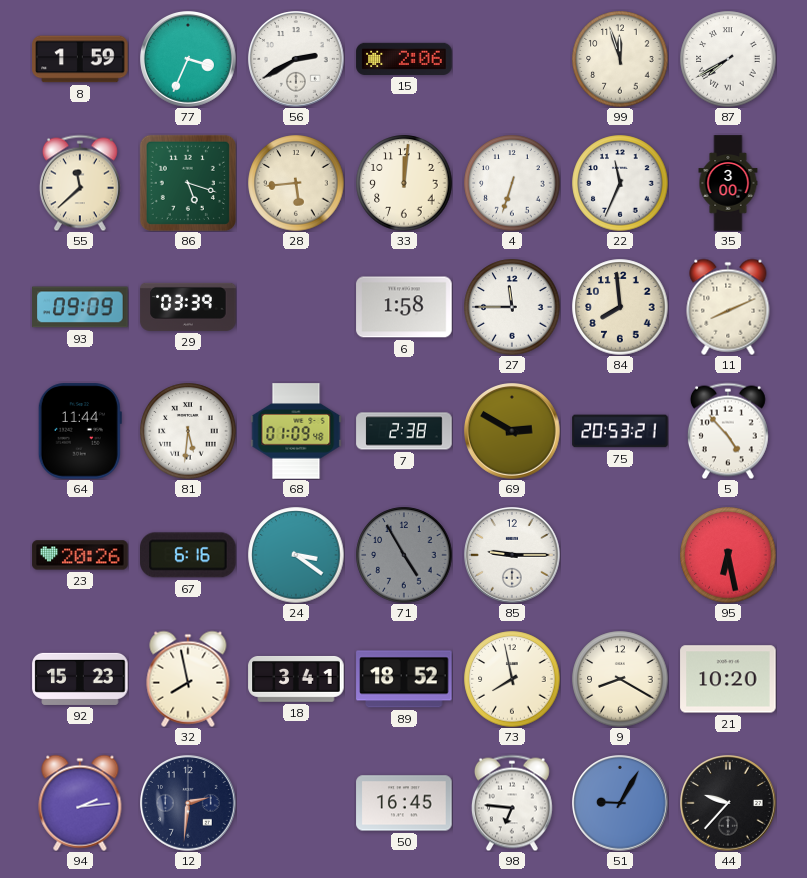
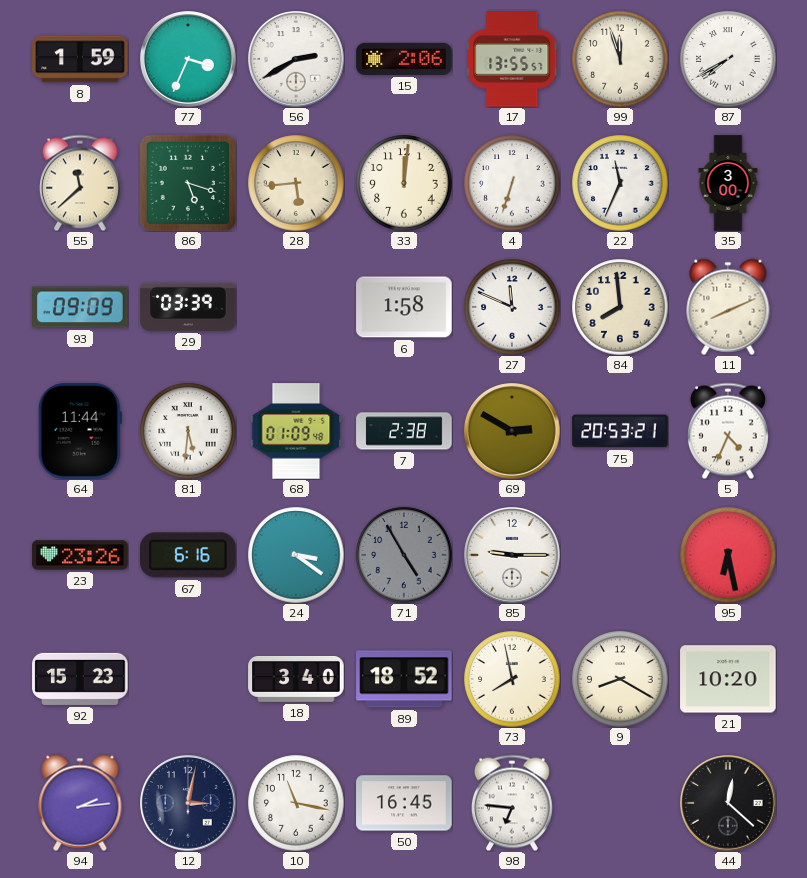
17: none -> 13:55 (512, 59)
27: 11:45 -> 11:49 (512, 307)
5: 4:53 -> 4:34 (728, 431)
23: 20:26 -> 23:26 (80, 555)
32: 7:58 -> none (188, 679)
18: 3:41 -> 3:40 (296, 679)
12: 2:31 -> 3:02 (188, 803)
10: none -> 11:17 (296, 803)
51: 9:05 -> none (620, 803)
44: 9:37 -> 12:22 (728, 803)
